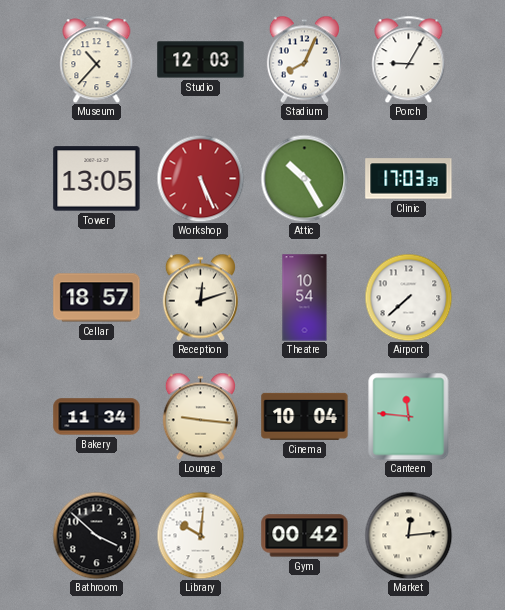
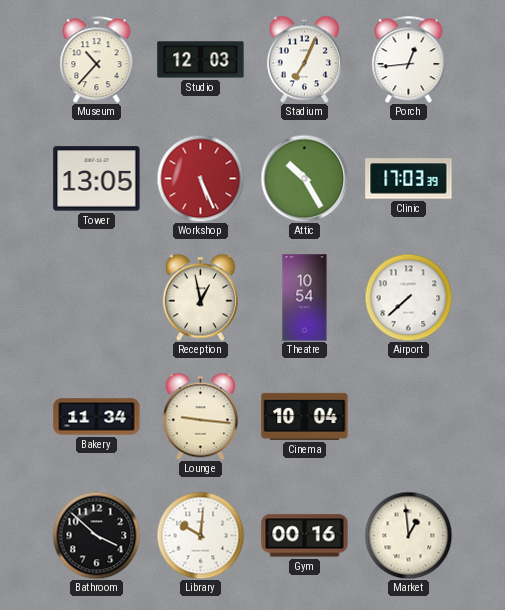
Stadium: 8:04 -> 7:04 (304, 59)
Porch: 9:05 -> 12:44 (409, 59)
Cellar: 18:57 -> none (97, 298)
Reception: 12:12 -> 12:58 (200, 297)
Canteen: 11:46 -> none (409, 416)
Gym: 00:42 -> 00:16 (305, 536)
Market: 12:14 -> 12:59 (408, 535)
